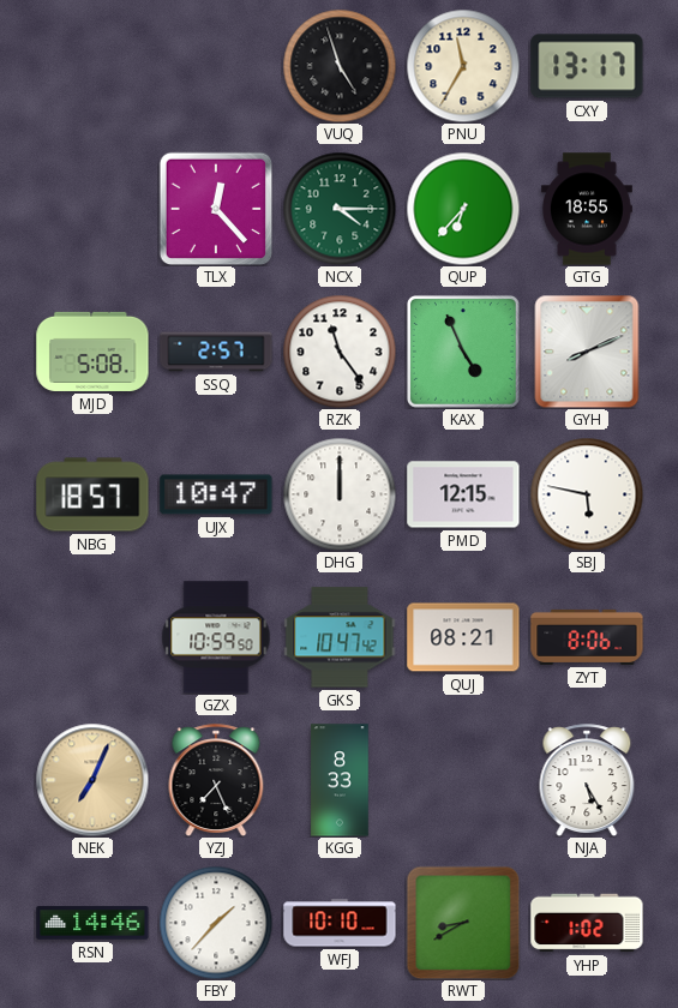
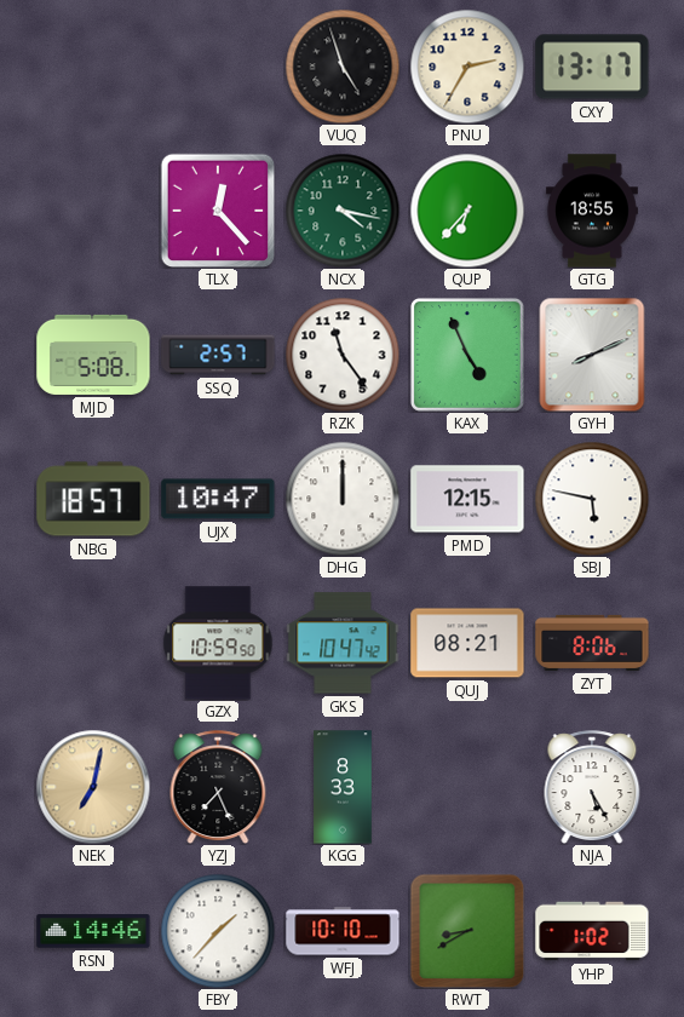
PNU: 11:35 -> 2:35 (467, 67)
NCX: 4:15 -> 4:17 (343, 211)
NEK: 7:04 -> 7:02 (93, 787)
